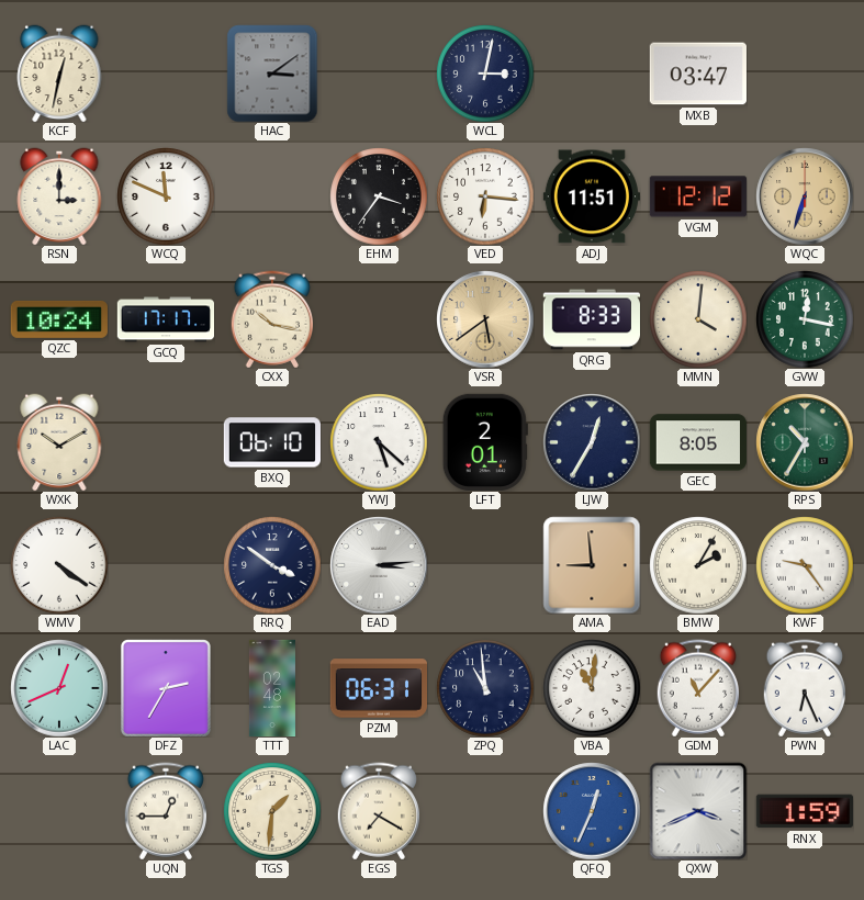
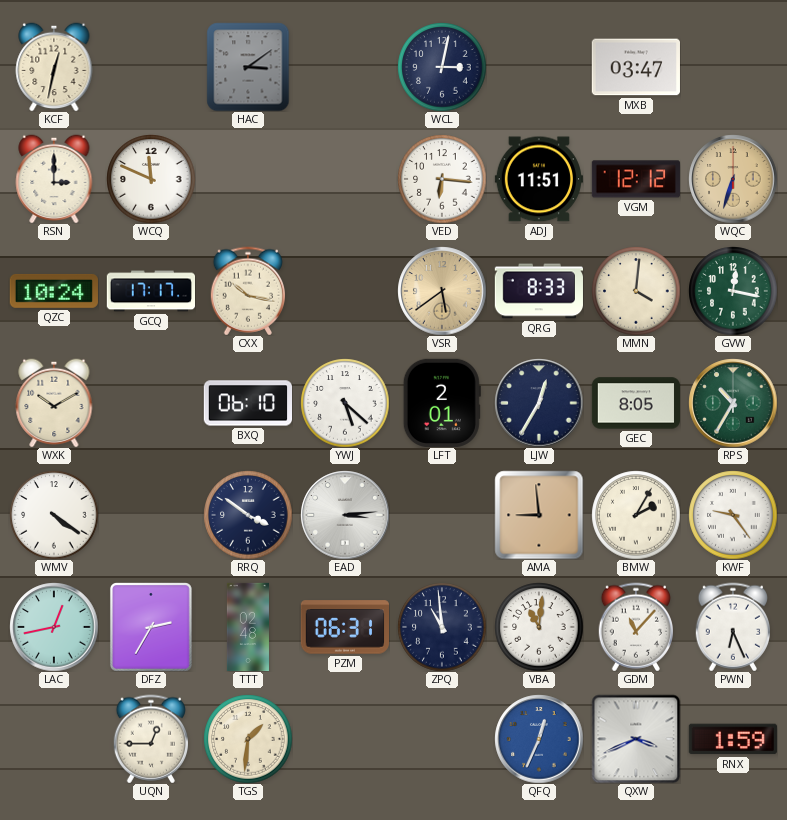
EHM: 3:36 -> none (379, 196)
LAC: 12:41 -> 12:43 (54, 627)
EGS: 7:20 -> none (378, 811)
